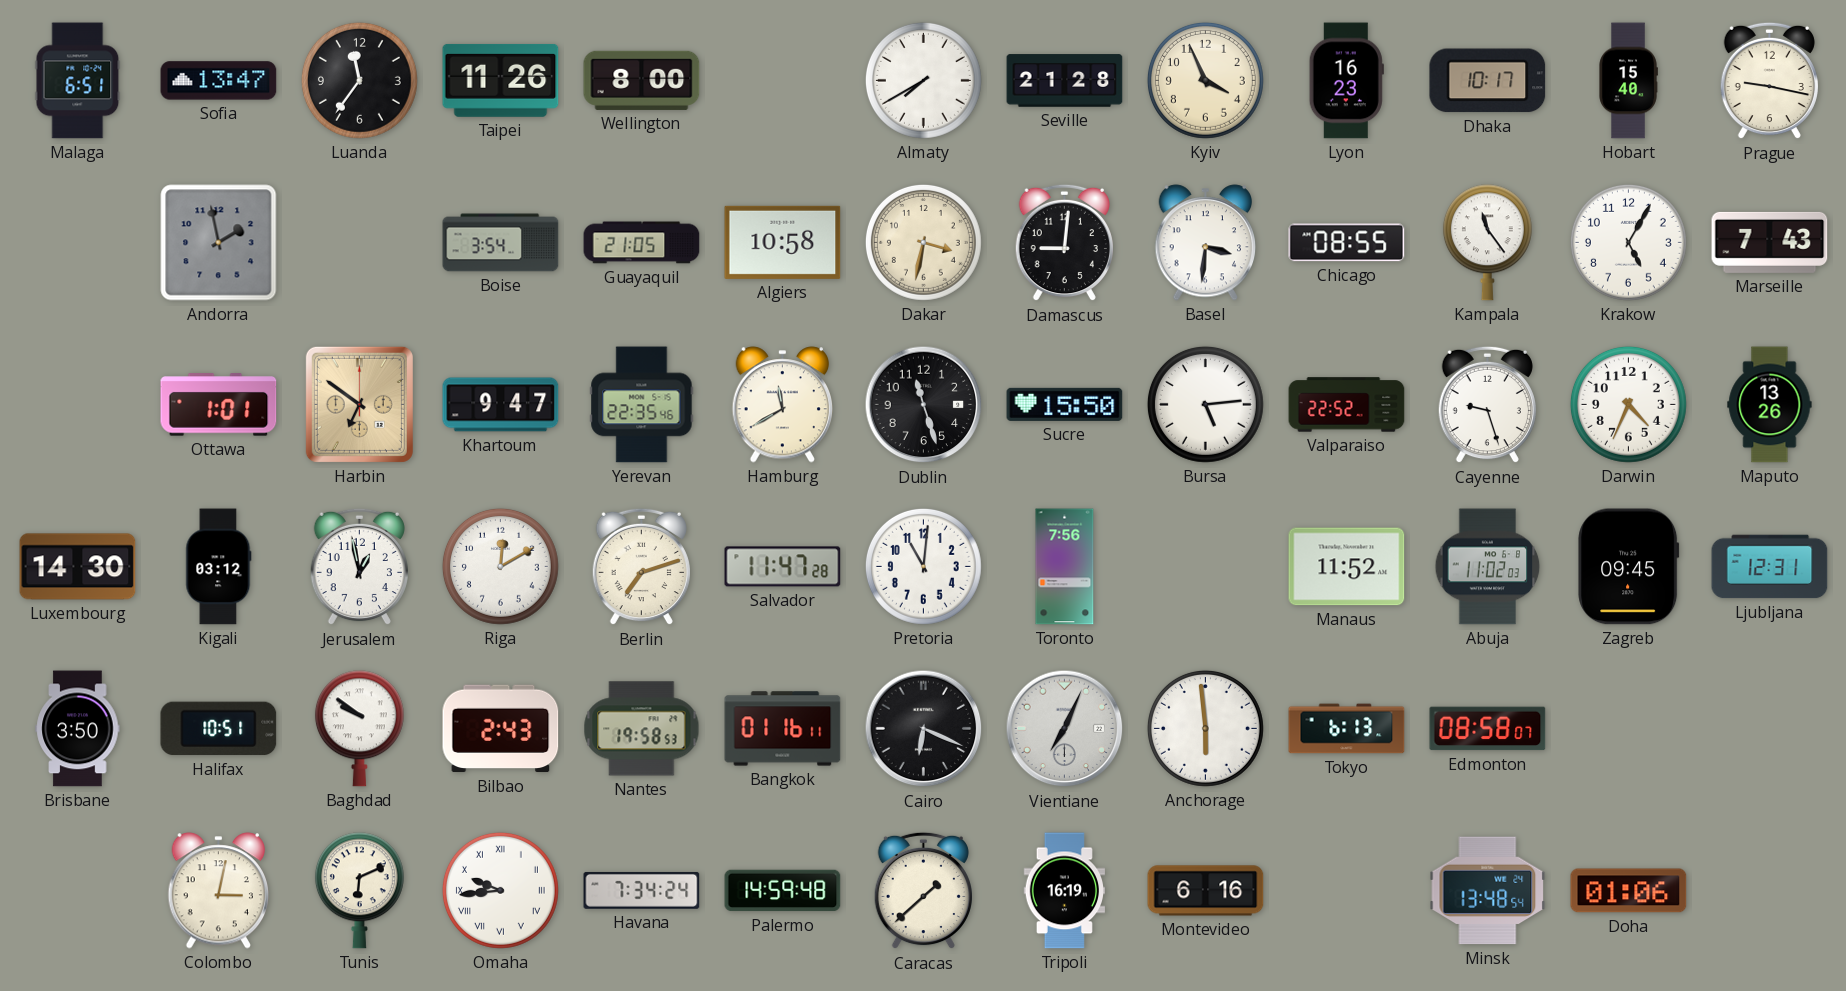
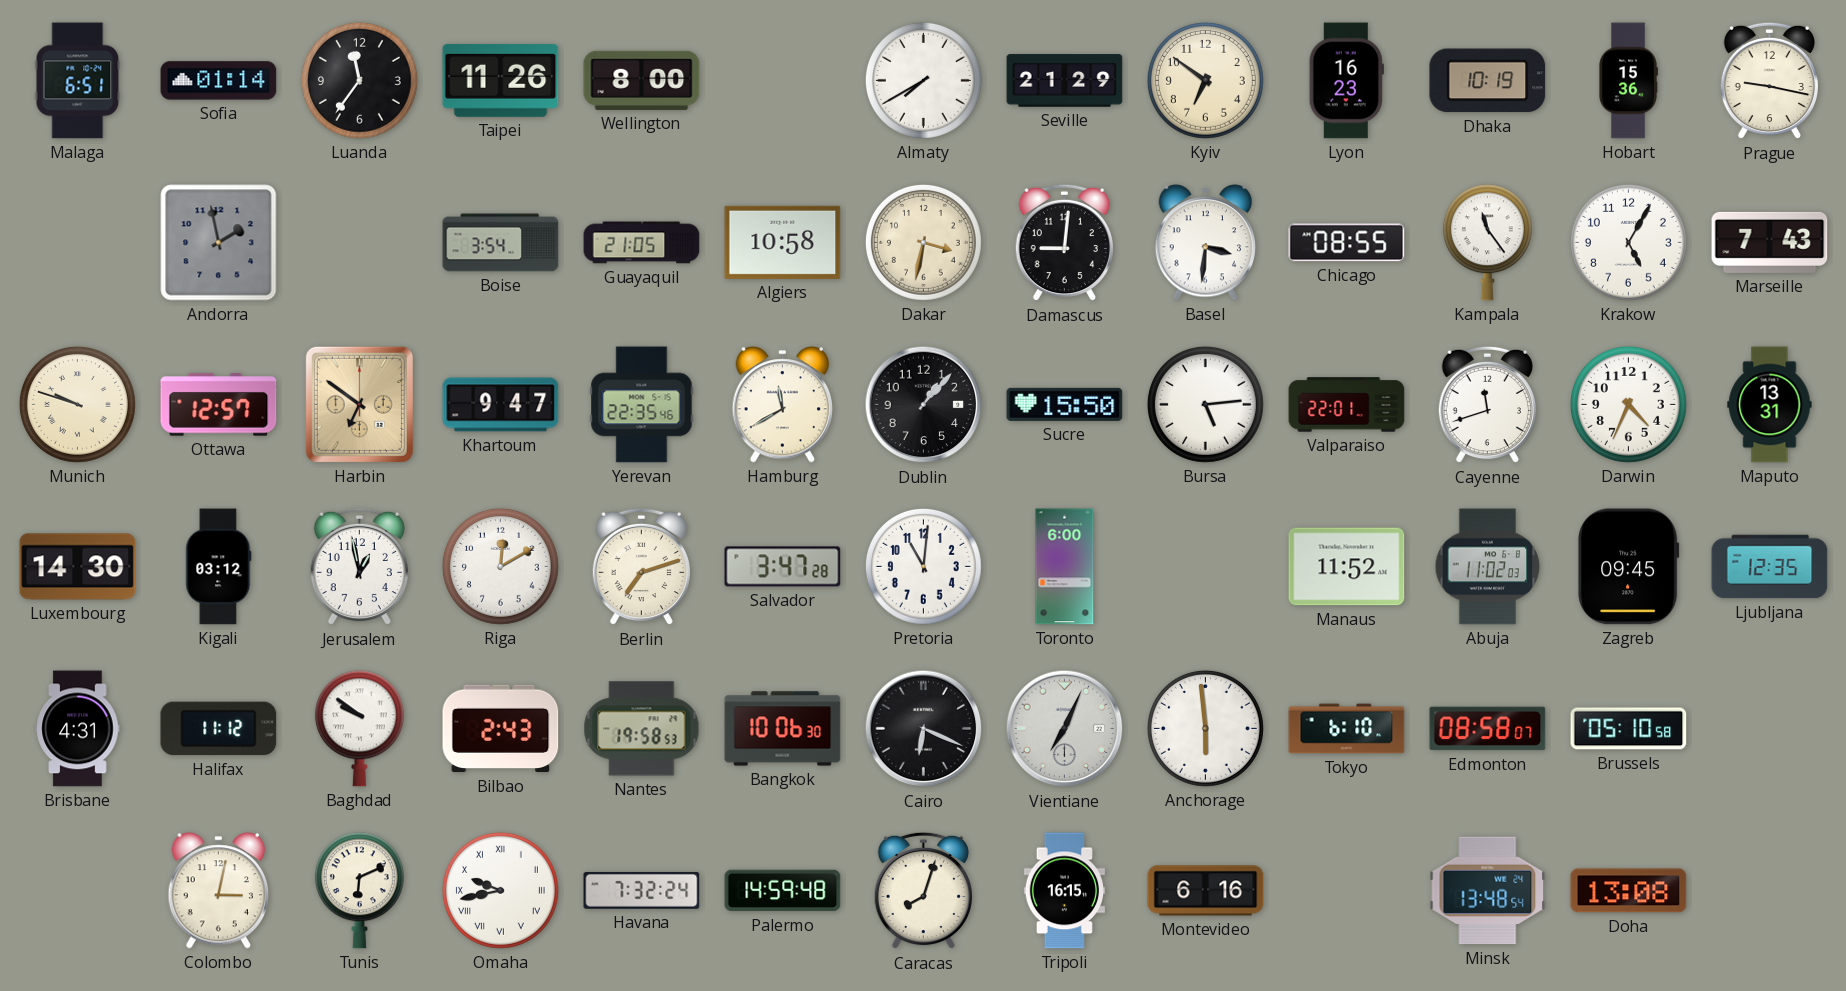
Sofia: 13:47 -> 01:14 (219, 81)
Seville: 21:28 -> 21:29 (1065, 81)
Kyiv: 3:56 -> 6:51 (1205, 80)
Dhaka: 10:17 -> 10:19 (1488, 81)
Hobart: 15:40 -> 15:36 (1628, 81)
Munich: none -> 9:48 (77, 404)
Ottawa: 1:01 -> 12:57 (219, 405)
Dublin: 11:27 -> 1:07 (924, 405)
Valparaiso: 22:52 -> 22:01 (1347, 405)
Cayenne: 9:27 -> 11:42 (1487, 405)
Maputo: 13:26 -> 13:31 (1770, 405)
Salvador: 11:47 -> 3:47 (783, 567)
Toronto: 7:56 -> 6:00 (1065, 567)
Ljubljana: 12:31 -> 12:35 (1770, 567)
Brisbane: 3:50 -> 4:31 (78, 729)
Halifax: 10:51 -> 11:12 (219, 729)
Bangkok: 01:16 -> 10:06 (783, 729)
Tokyo: 6:13 -> 6:10 (1347, 729)
Brussels: none -> 05:10 (1629, 729)
Omaha: 9:44 -> 9:43 (500, 890)
Havana: 7:34 -> 7:32 (642, 890)
Caracas: 1:38 -> 8:03 (923, 891)
Tripoli: 16:19 -> 16:15 (1065, 891)
Doha: 01:06 -> 13:08 (1629, 891)
